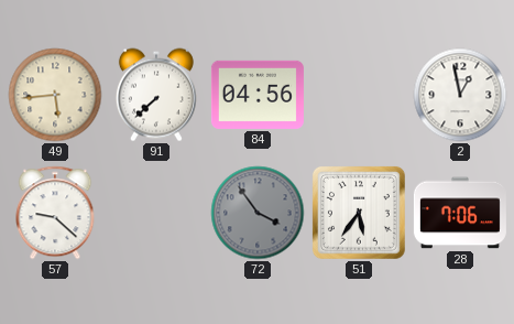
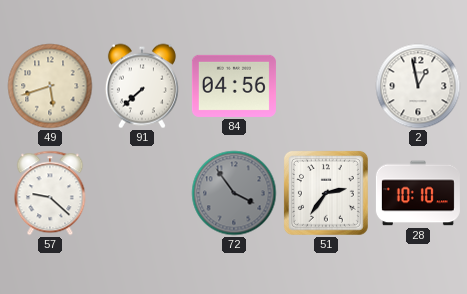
49: 5:44 -> 5:42 (50, 86)
51: 5:36 -> 2:36 (326, 193)
28: 7:06 -> 10:10 (418, 193)
